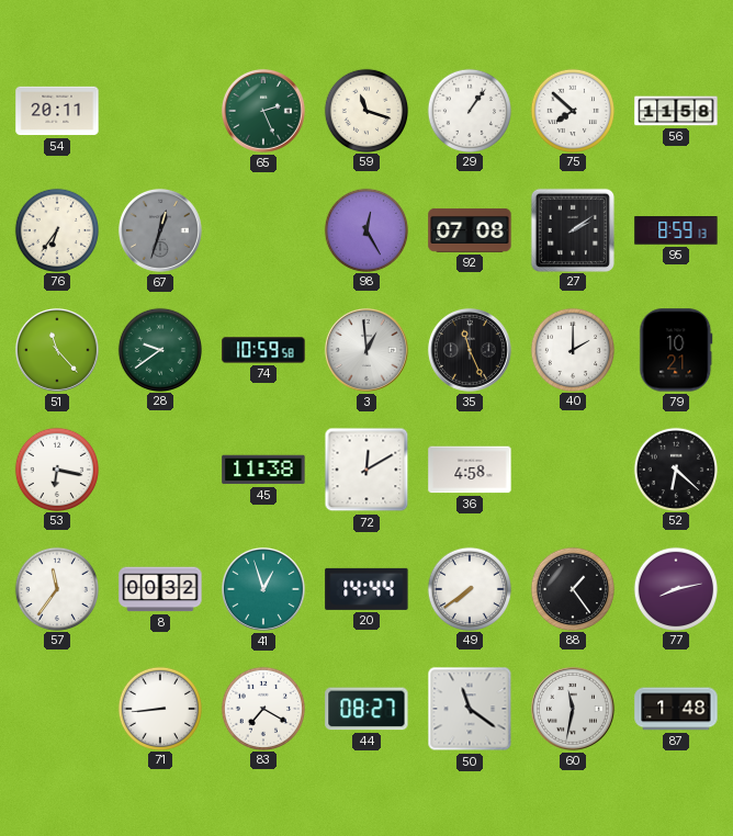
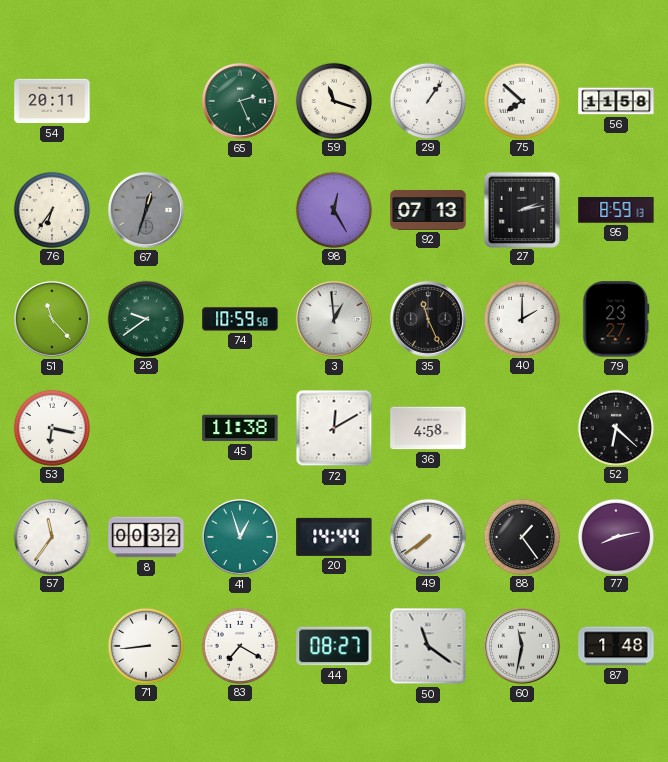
92: 07:08 -> 07:13 (428, 210)
27: 2:09 -> 2:13 (521, 209)
79: 10:21 -> 23:27 (616, 319)
